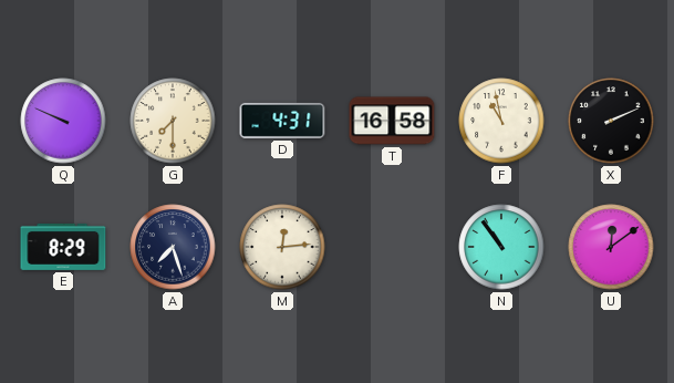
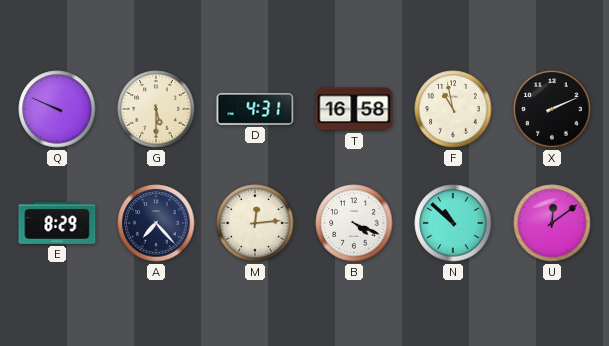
G: 7:30 -> 5:30 (156, 109)
A: 7:27 -> 7:23 (156, 223)
B: none -> 4:19 (354, 223)
N: 10:54 -> 10:52 (453, 223)
